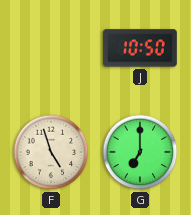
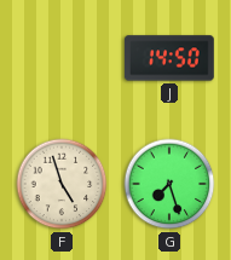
J: 10:50 -> 14:50 (169, 58)
G: 7:00 -> 7:27 (169, 184)
